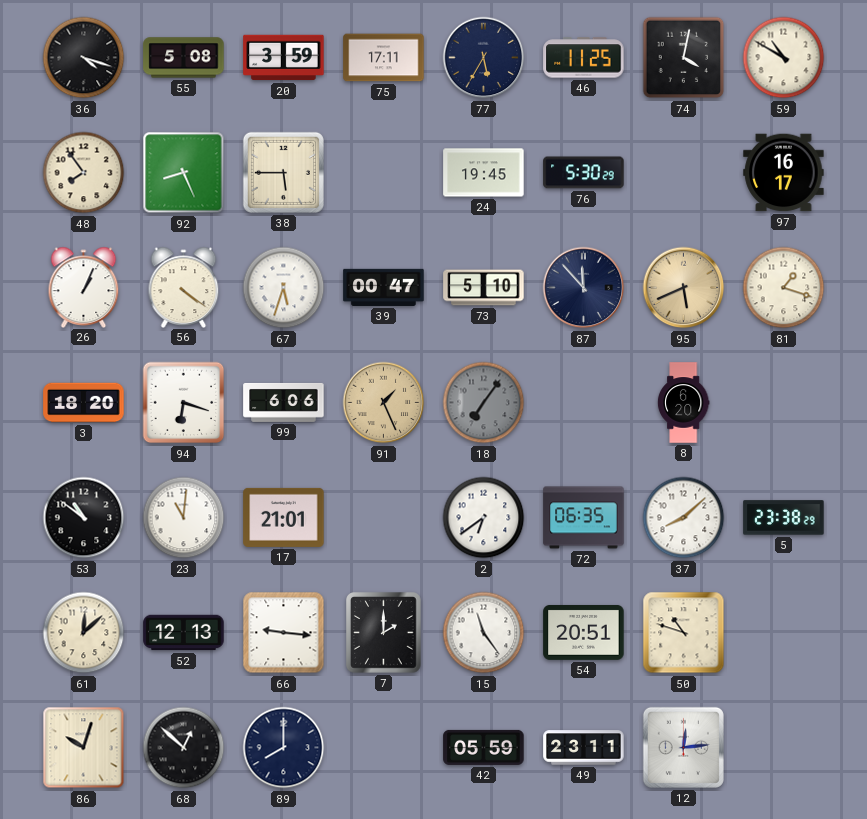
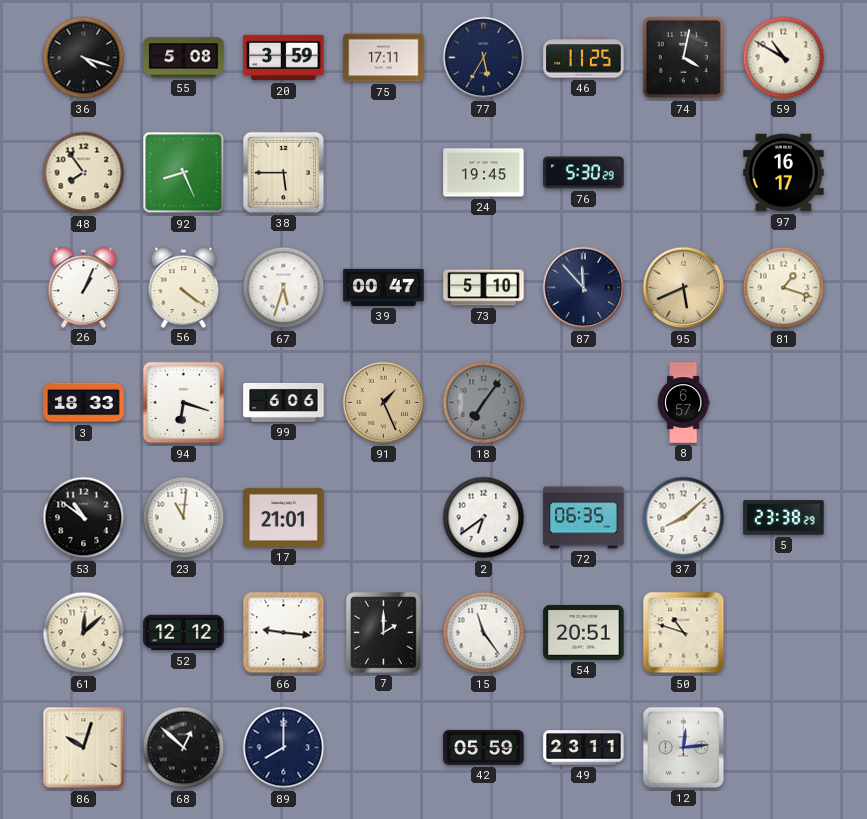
3: 18:20 -> 18:33 (84, 403)
8: 6:20 -> 6:57 (683, 403)
52: 12:13 -> 12:12 (184, 633)
